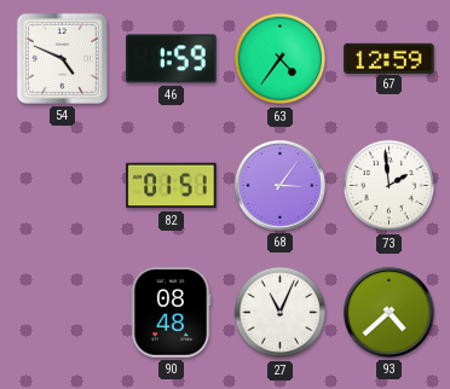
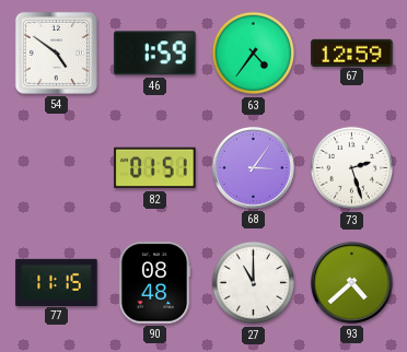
54: 4:49 -> 4:51 (56, 52)
73: 1:59 -> 2:27 (352, 168)
77: none -> 11:15 (57, 282)
27: 11:04 -> 11:00 (254, 283)
